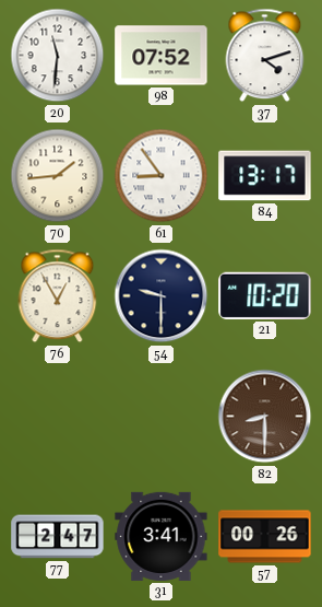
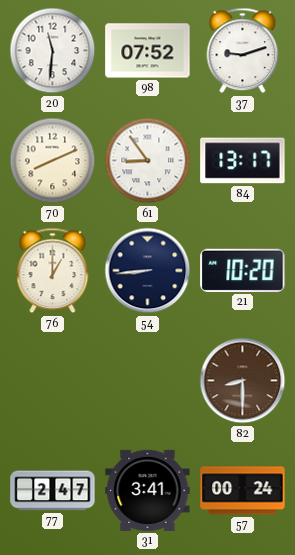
37: 4:12 -> 9:12 (243, 51)
70: 1:44 -> 8:11 (53, 161)
76: 12:55 -> 1:00 (53, 271)
54: 9:30 -> 8:44 (148, 271)
57: 00:26 -> 00:24 (243, 491)
